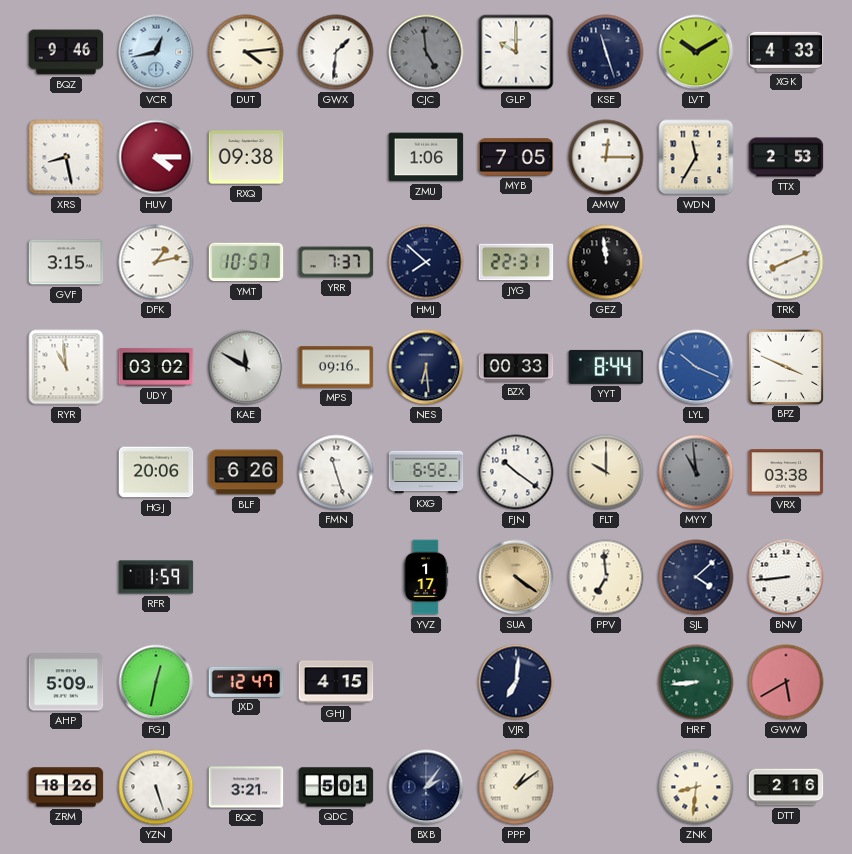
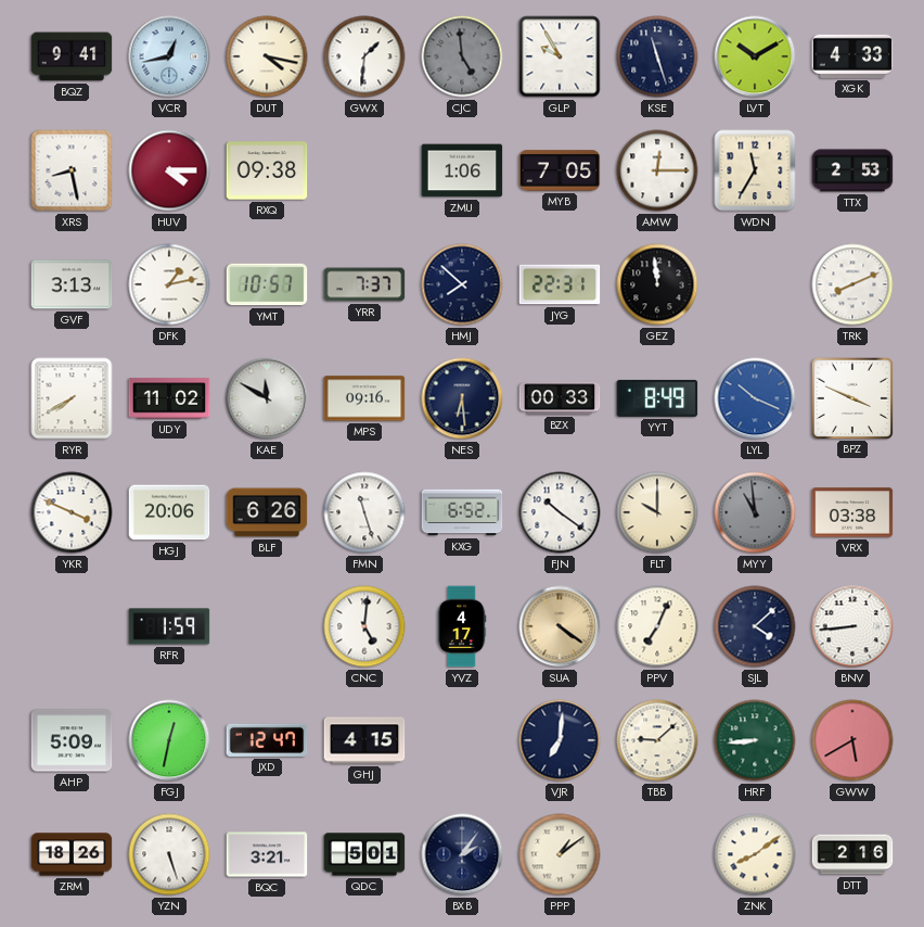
BQZ: 9:46 -> 9:41 (72, 56)
DUT: 4:14 -> 4:17 (267, 56)
GLP: 10:00 -> 9:55 (560, 56)
GVF: 3:15 -> 3:13 (72, 284)
RYR: 10:59 -> 7:40 (72, 398)
UDY: 03:02 -> 11:02 (169, 398)
YYT: 8:44 -> 8:49 (657, 398)
YKR: none -> 3:49 (72, 512)
CNC: none -> 5:01 (364, 626)
YVZ: 1:17 -> 4:17 (462, 626)
PPV: 6:59 -> 7:04 (657, 626)
TBB: none -> 9:08 (657, 740)
ZNK: 8:31 -> 8:09 (755, 854)
